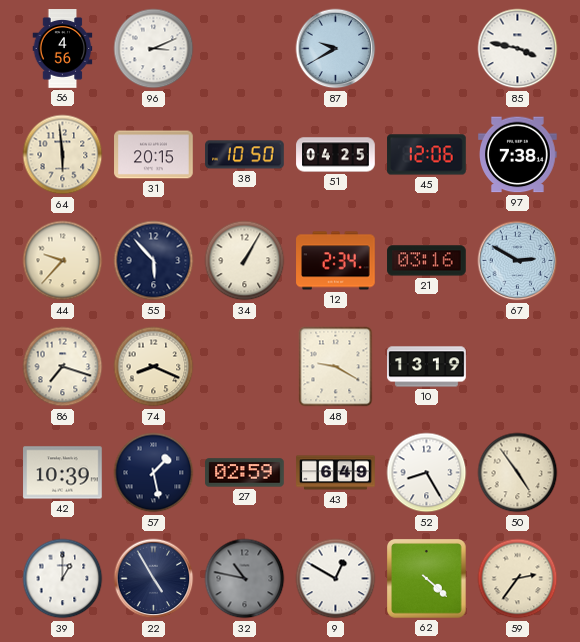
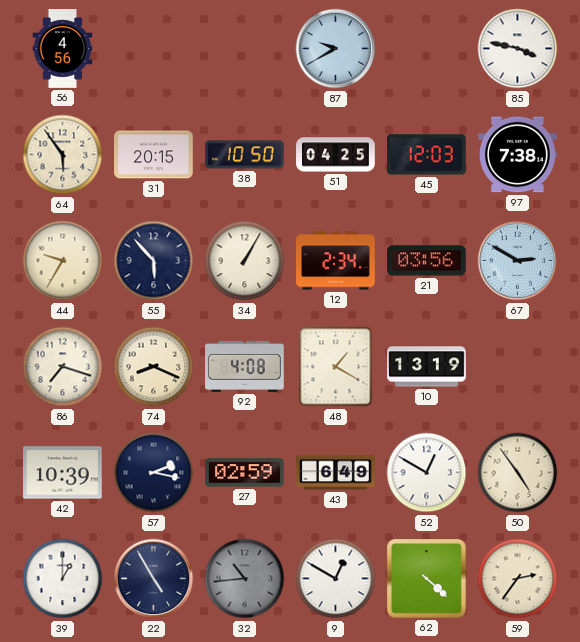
96: 3:11 -> none (154, 49)
64: 5:59 -> 5:54 (63, 155)
45: 12:06 -> 12:03 (427, 155)
44: 9:37 -> 9:35 (63, 261)
21: 03:16 -> 03:56 (427, 261)
92: none -> 4:08 (245, 366)
48: 9:20 -> 1:20 (336, 367)
57: 1:28 -> 2:17 (154, 473)
52: 8:25 -> 12:50 (427, 473)
32: 10:47 -> 10:44 (245, 579)
